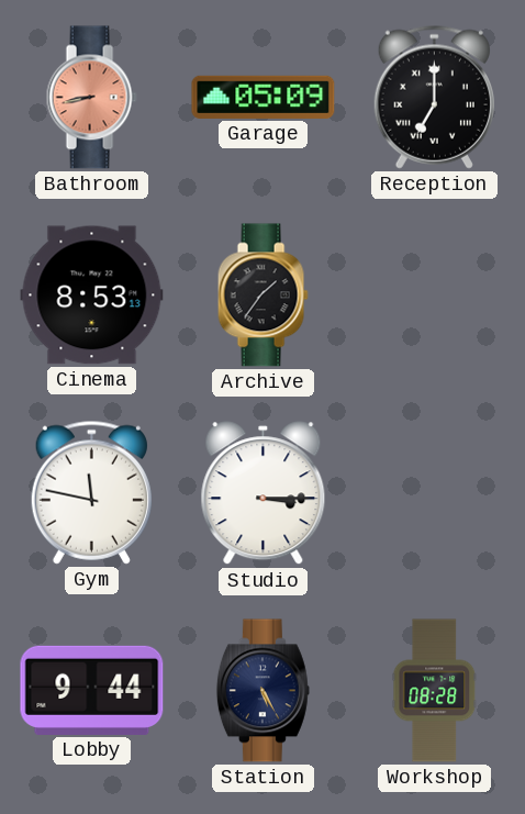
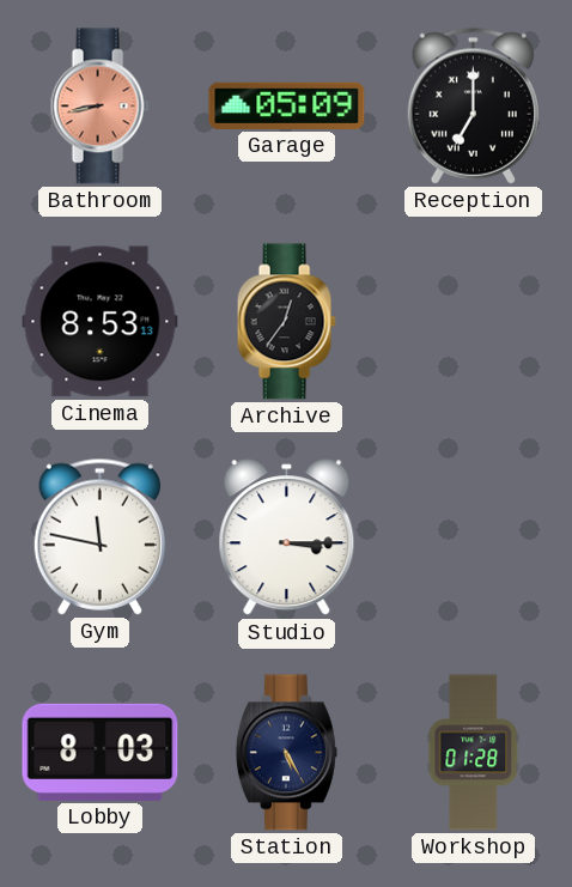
Archive: 1:36 -> 12:36 (286, 322)
Lobby: 9:44 -> 8:03 (101, 752)
Workshop: 08:28 -> 01:28 (474, 753)
